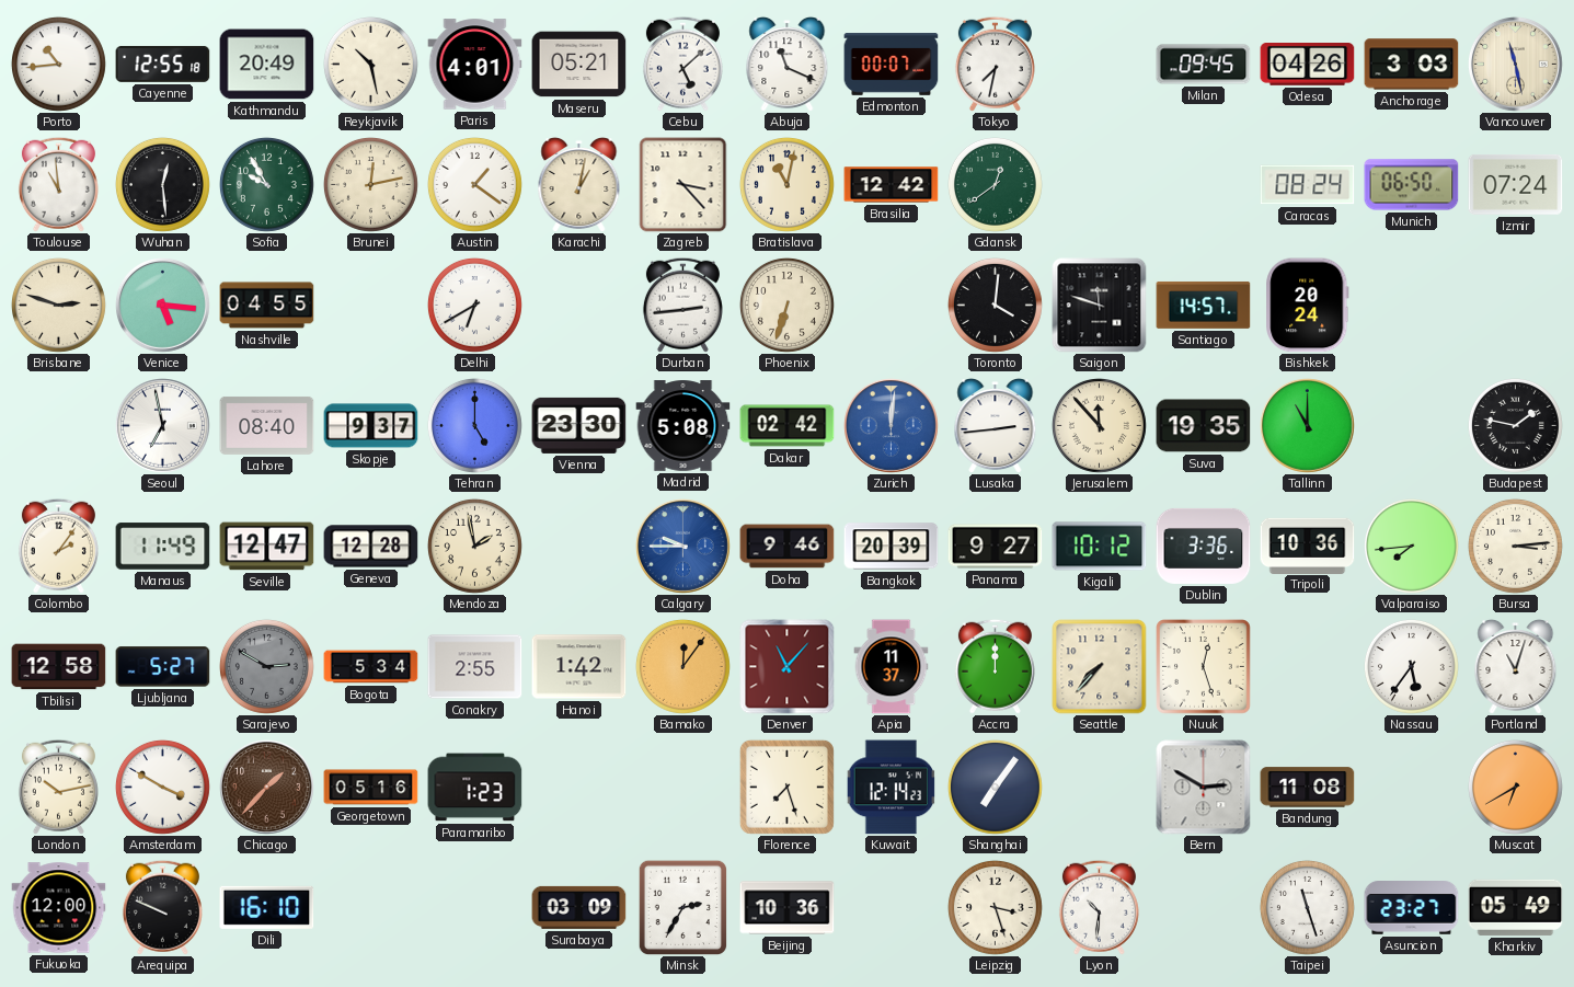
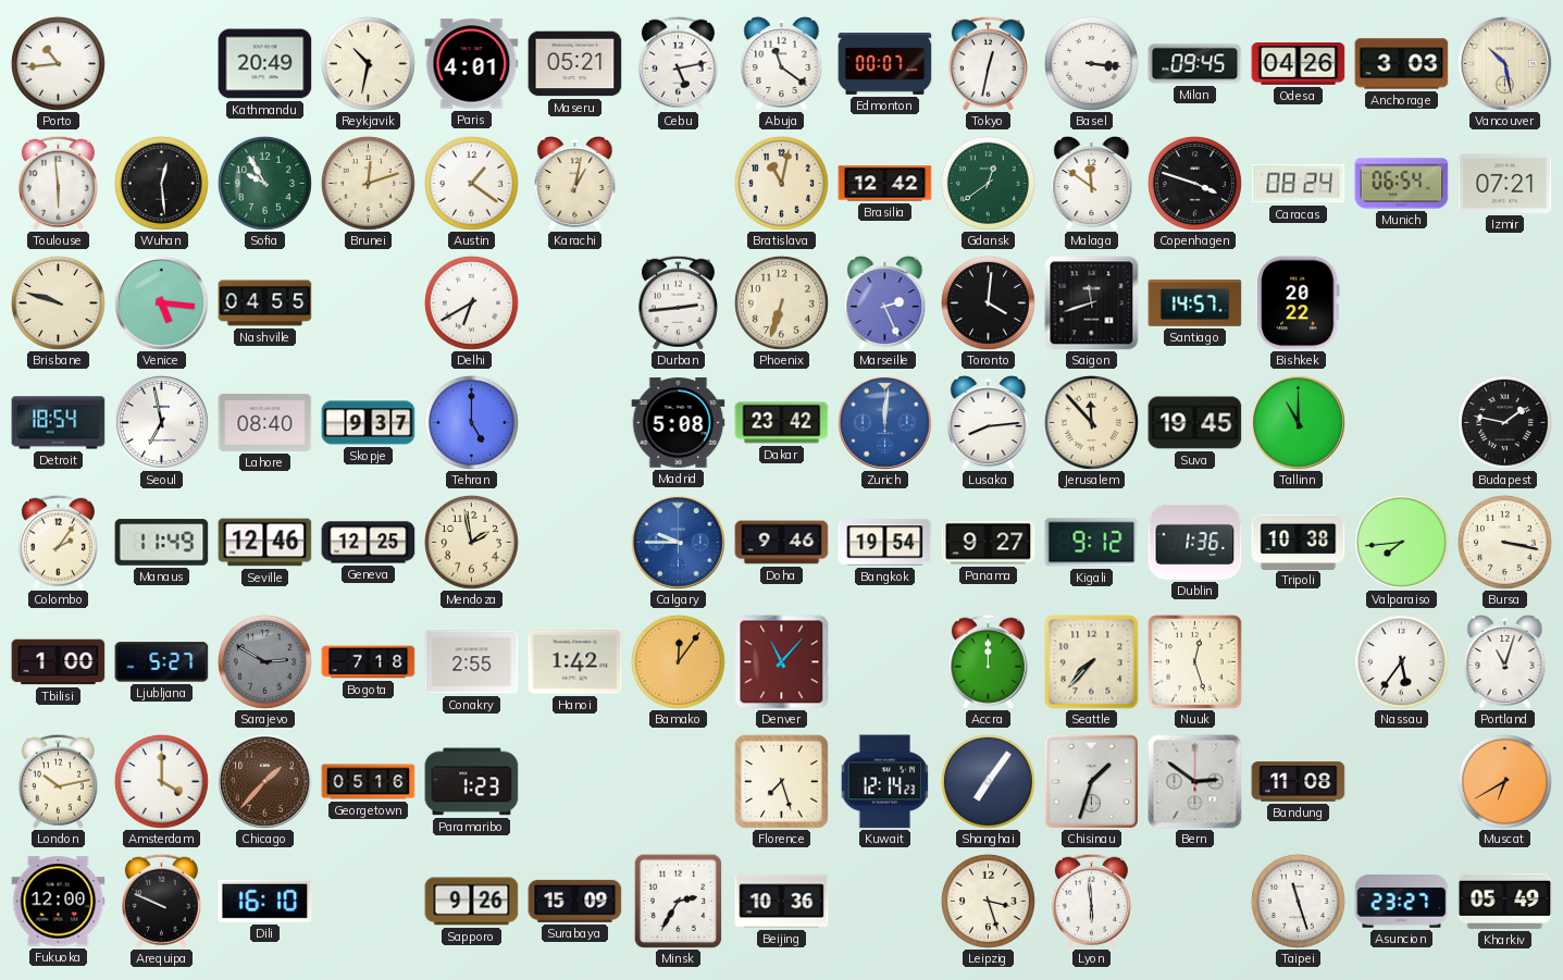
Cayenne: 12:55 -> none (163, 64)
Reykjavik: 10:28 -> 10:32 (368, 63)
Cebu: 5:08 -> 5:13 (678, 63)
Abuja: 11:19 -> 11:21 (782, 63)
Tokyo: 7:32 -> 12:32 (988, 63)
Basel: none -> 3:16 (1091, 63)
Vancouver: 11:28 -> 10:28 (1505, 64)
Toulouse: 10:59 -> 5:59 (58, 183)
Brunei: 12:13 -> 12:12 (368, 183)
Zagreb: 3:23 -> none (683, 185)
Malaga: none -> 11:51 (1092, 183)
Copenhagen: none -> 3:48 (1194, 183)
Munich: 06:50 -> 06:54 (1402, 184)
Izmir: 07:24 -> 07:21 (1505, 183)
Brisbane: 2:48 -> 9:48 (58, 302)
Marseille: none -> 2:26 (885, 302)
Saigon: 11:48 -> 11:42 (1092, 303)
Bishkek: 20:24 -> 20:22 (1299, 303)
Detroit: none -> 18:54 (59, 423)
Vienna: 23:30 -> none (579, 425)
Dakar: 02:42 -> 23:42 (782, 423)
Lusaka: 2:44 -> 8:14 (989, 422)
Suva: 19:35 -> 19:45 (1195, 423)
Seville: 12:47 -> 12:46 (265, 543)
Geneva: 12:28 -> 12:25 (369, 543)
Bangkok: 20:39 -> 19:54 (885, 543)
Kigali: 10:12 -> 9:12 (1092, 543)
Dublin: 3:36 -> 1:36 (1195, 542)
Tripoli: 10:36 -> 10:38 (1299, 542)
Bursa: 3:14 -> 3:17 (1504, 542)
Tbilisi: 12:58 -> 1:00 (59, 662)
Bogota: 5:34 -> 7:18 (369, 662)
Apia: 11:37 -> none (892, 667)
Amsterdam: 3:50 -> 4:00 (161, 781)
Chisinau: none -> 1:33 (1091, 781)
Bern: 2:50 -> 2:51 (1195, 782)
Sapporo: none -> 9:26 (472, 902)
Surabaya: 03:09 -> 15:09 (575, 901)
Lyon: 10:31 -> 5:59 (1091, 901)
